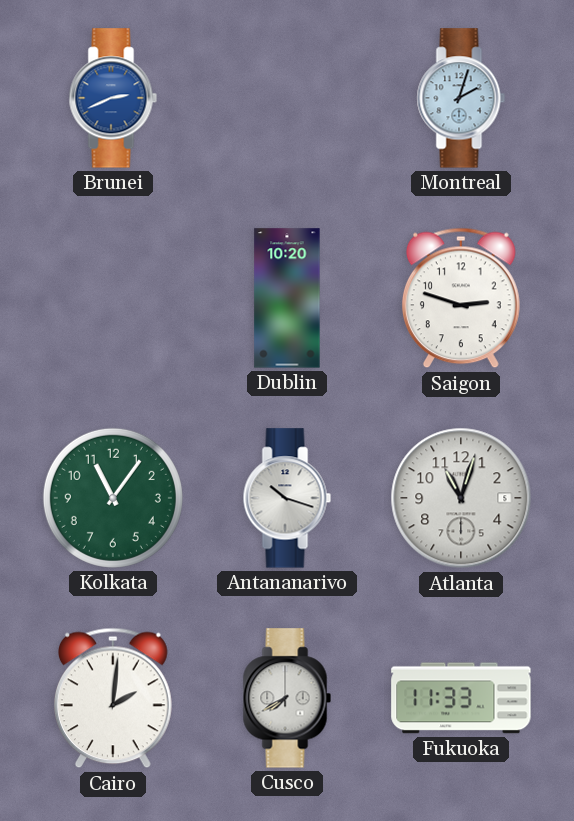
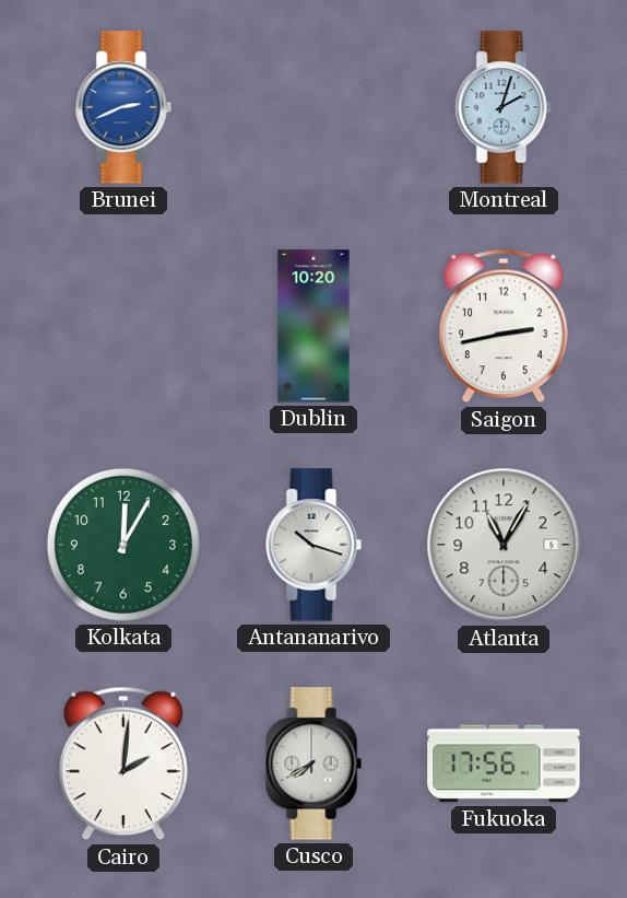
Saigon: 2:48 -> 2:43 (504, 326)
Kolkata: 11:06 -> 12:05 (123, 545)
Atlanta: 11:03 -> 11:05 (504, 545)
Fukuoka: 11:33 -> 17:56 (504, 763)
